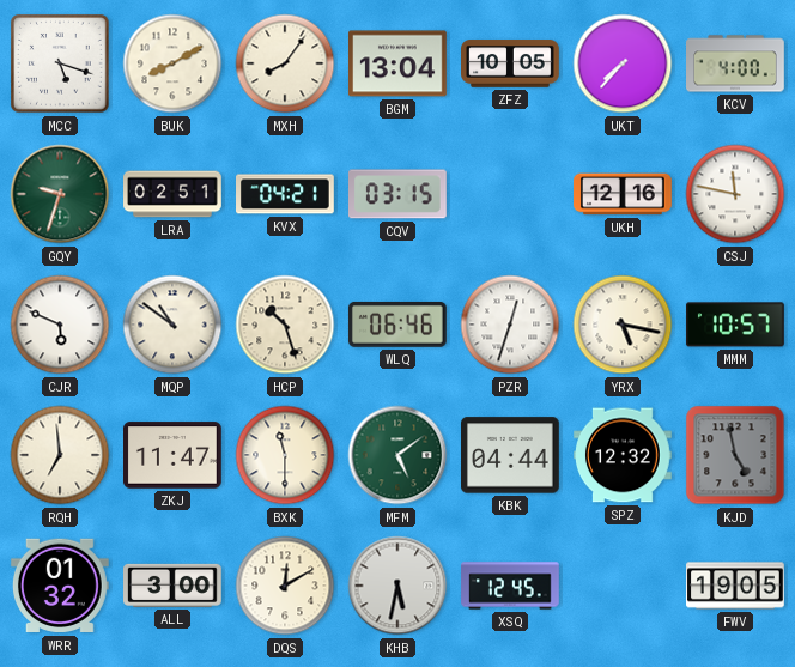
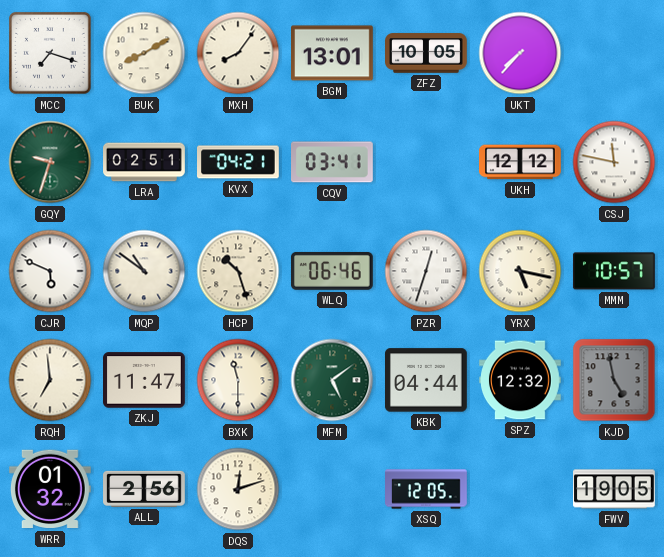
MCC: 5:18 -> 7:18 (50, 53)
BGM: 13:04 -> 13:01 (333, 53)
KCV: 4:00 -> none (735, 63)
CQV: 03:15 -> 03:41 (333, 162)
UKH: 12:16 -> 12:12 (521, 162)
ALL: 3:00 -> 2:56 (144, 489)
DQS: 12:10 -> 12:12 (238, 489)
KHB: 5:32 -> none (397, 586)
XSQ: 12:45 -> 12:05 (426, 489)
